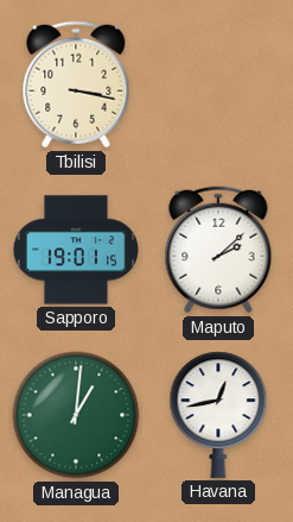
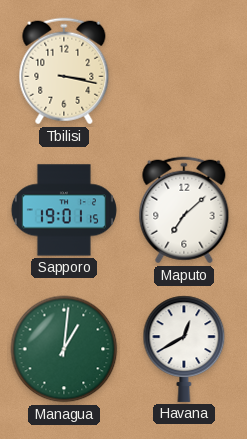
Maputo: 2:08 -> 7:08 (184, 210)
Havana: 12:43 -> 12:40 (184, 349)
